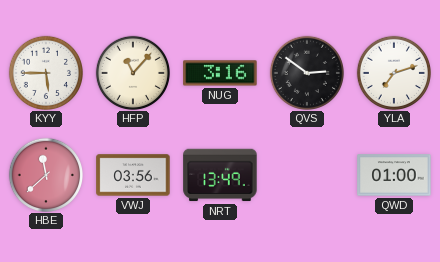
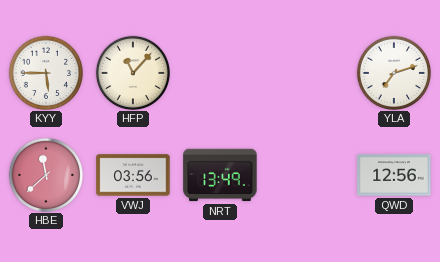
NUG: 3:16 -> none (220, 73)
QVS: 2:51 -> none (306, 72)
QWD: 01:00 -> 12:56 (394, 175)
